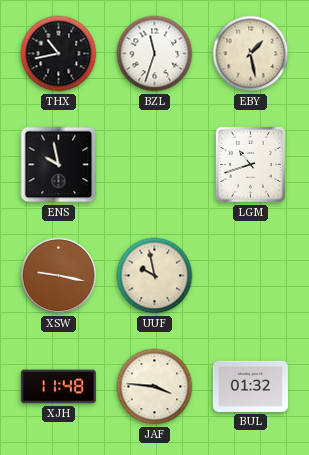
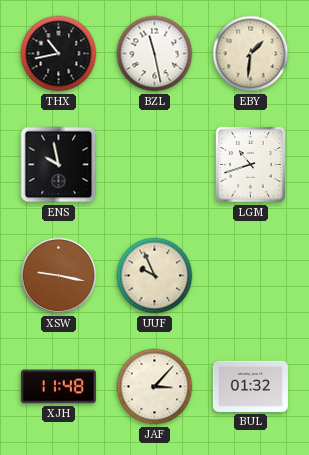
BZL: 11:33 -> 11:28 (155, 54)
EBY: 1:28 -> 1:31 (251, 54)
UUF: 9:58 -> 9:56 (155, 276)
JAF: 3:46 -> 3:07 (155, 387)
